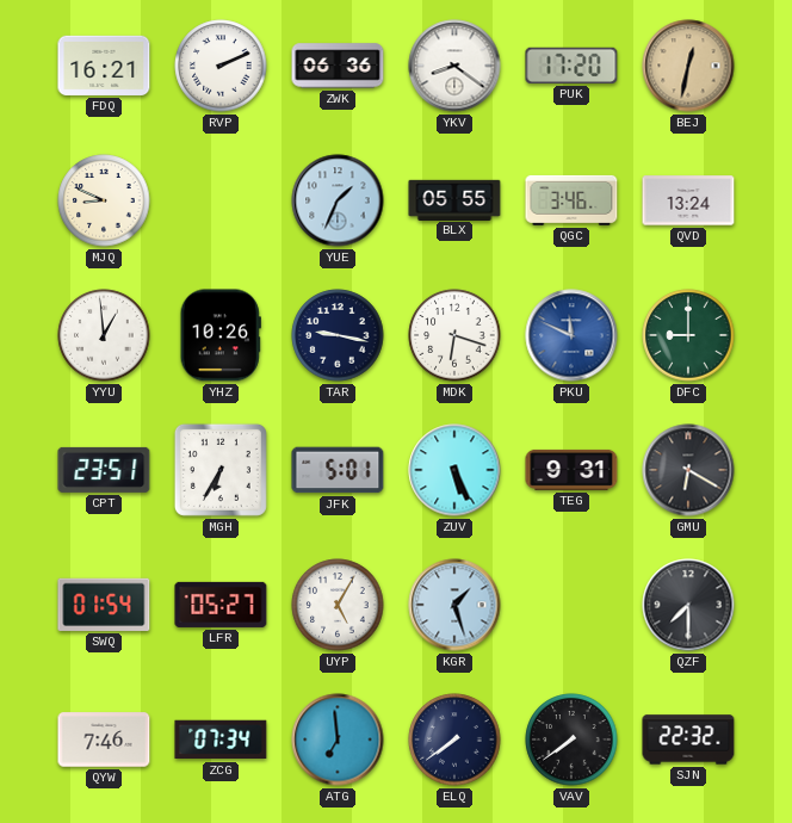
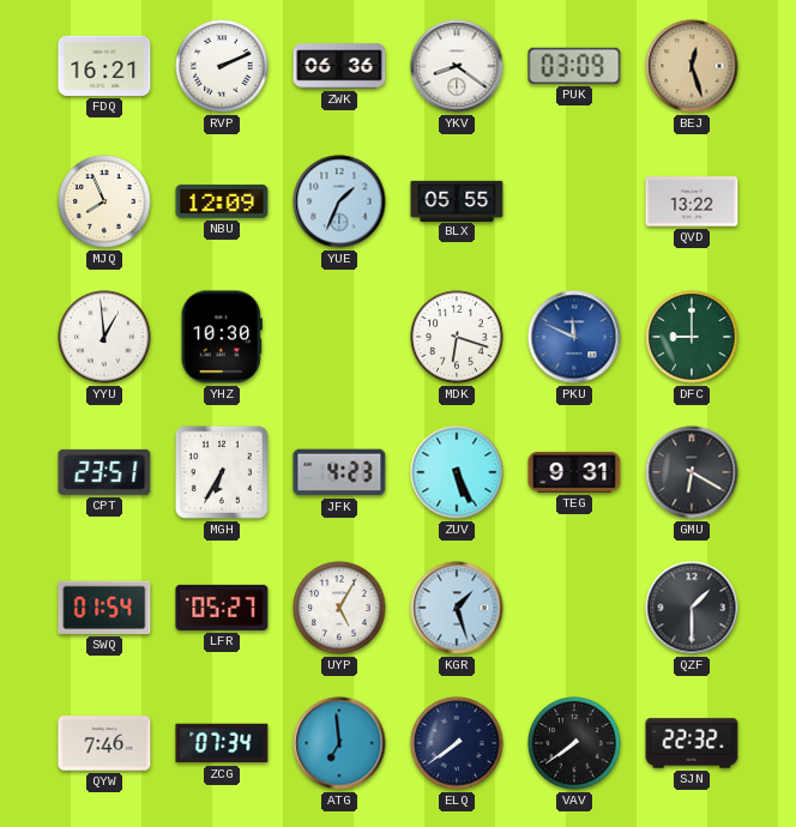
PUK: 17:20 -> 03:09 (574, 66)
BEJ: 12:32 -> 12:27 (692, 66)
MJQ: 8:49 -> 7:56 (104, 201)
NBU: none -> 12:09 (222, 203)
QGC: 3:46 -> none (571, 200)
QVD: 13:24 -> 13:22 (692, 201)
YHZ: 10:26 -> 10:30 (222, 337)
TAR: 9:17 -> none (338, 335)
JFK: 5:01 -> 4:23 (339, 472)
QZF: 7:30 -> 1:30 (692, 608)
